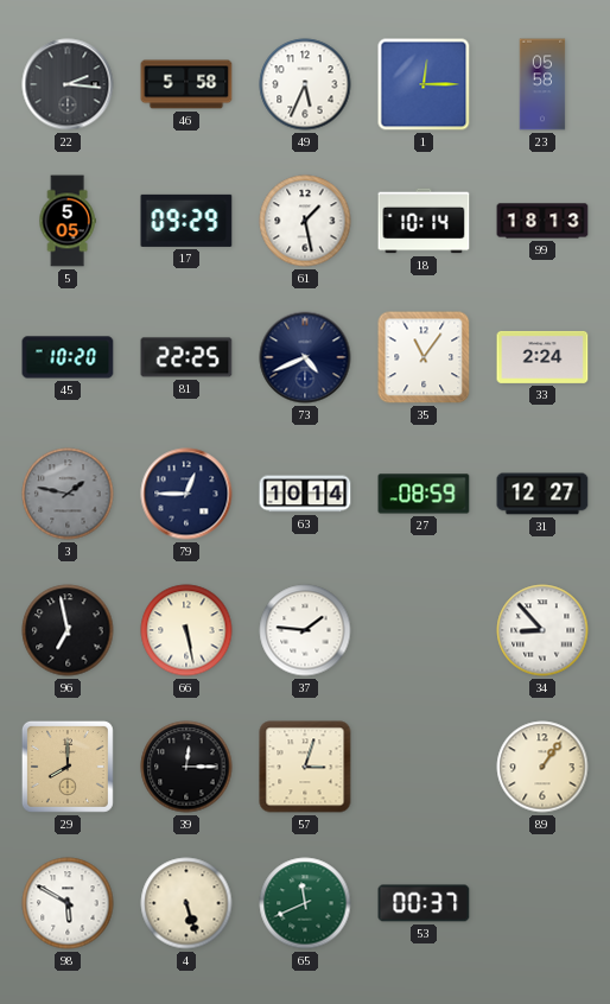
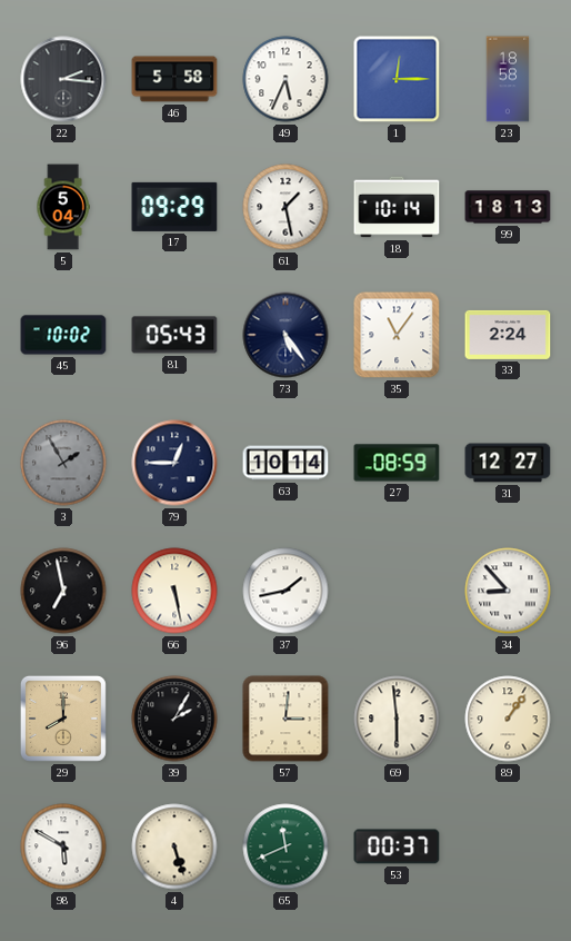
23: 05:58 -> 18:58 (508, 79)
5: 5:05 -> 5:04 (63, 207)
45: 10:20 -> 10:02 (63, 335)
81: 22:25 -> 05:43 (174, 335)
73: 4:41 -> 5:24 (285, 335)
3: 1:47 -> 1:55 (63, 463)
37: 1:46 -> 1:43 (285, 591)
39: 12:15 -> 2:05 (174, 719)
57: 3:03 -> 3:01 (285, 719)
69: none -> 5:59 (397, 719)
